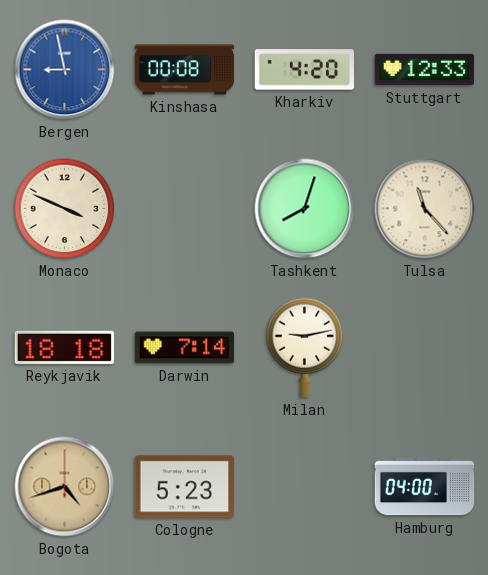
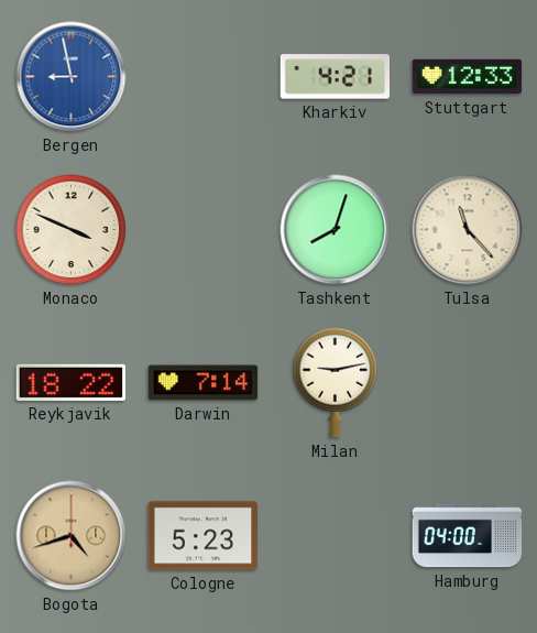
Kinshasa: 00:08 -> none (185, 70)
Kharkiv: 4:20 -> 4:21 (335, 77)
Reykjavik: 18:18 -> 18:22 (72, 382)
